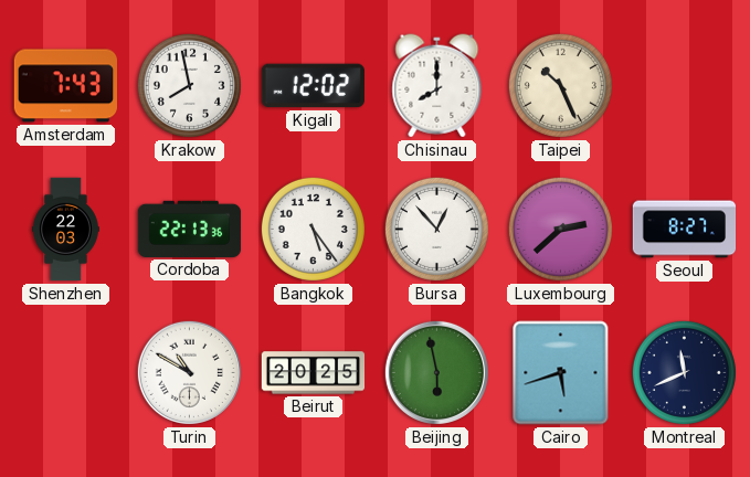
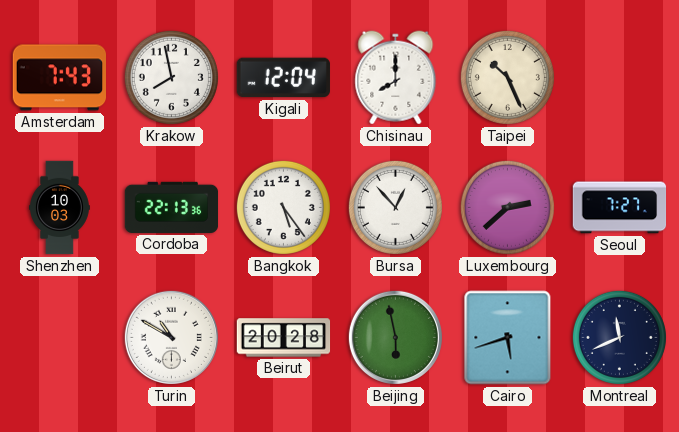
Kigali: 12:02 -> 12:04 (283, 78)
Shenzhen: 22:03 -> 10:03 (60, 208)
Seoul: 8:27 -> 7:27 (620, 208)
Beirut: 20:25 -> 20:28 (284, 338)
